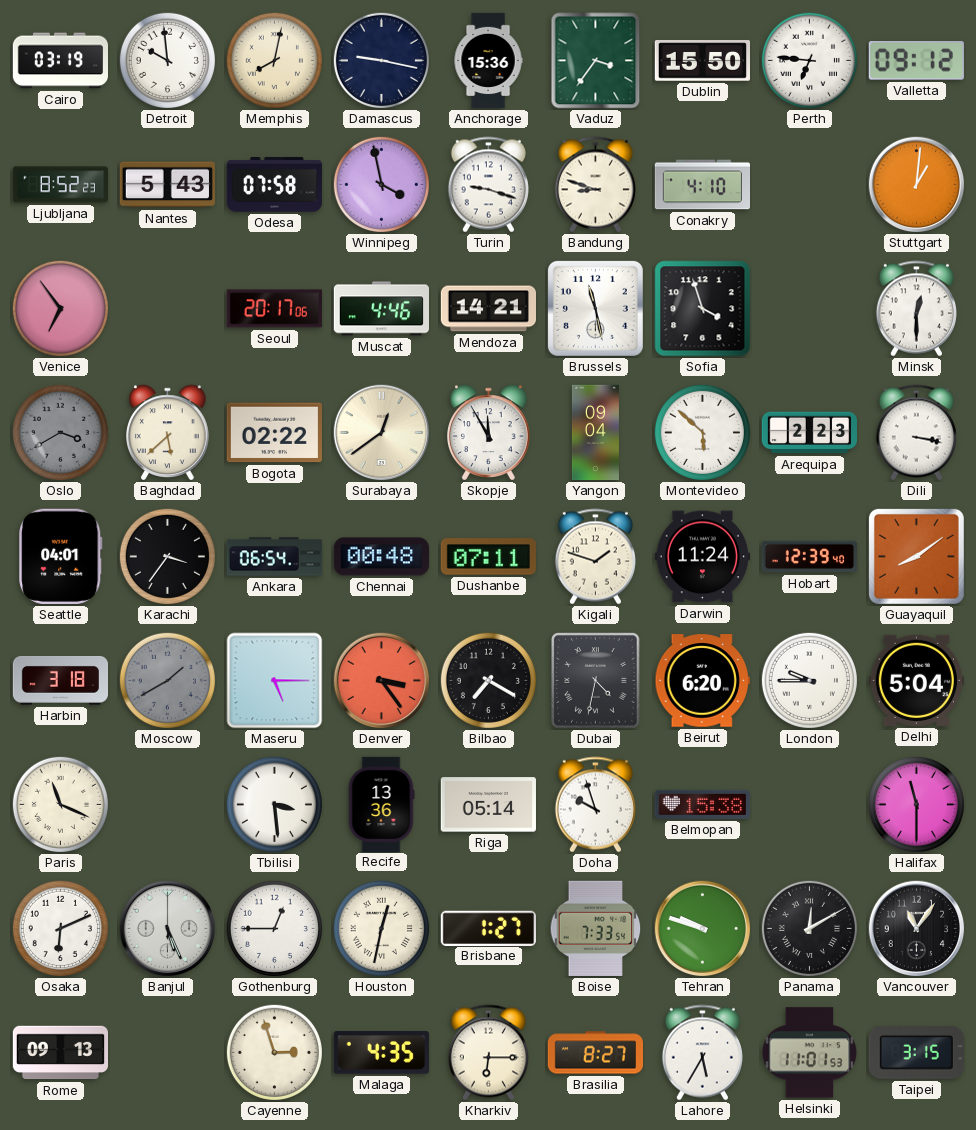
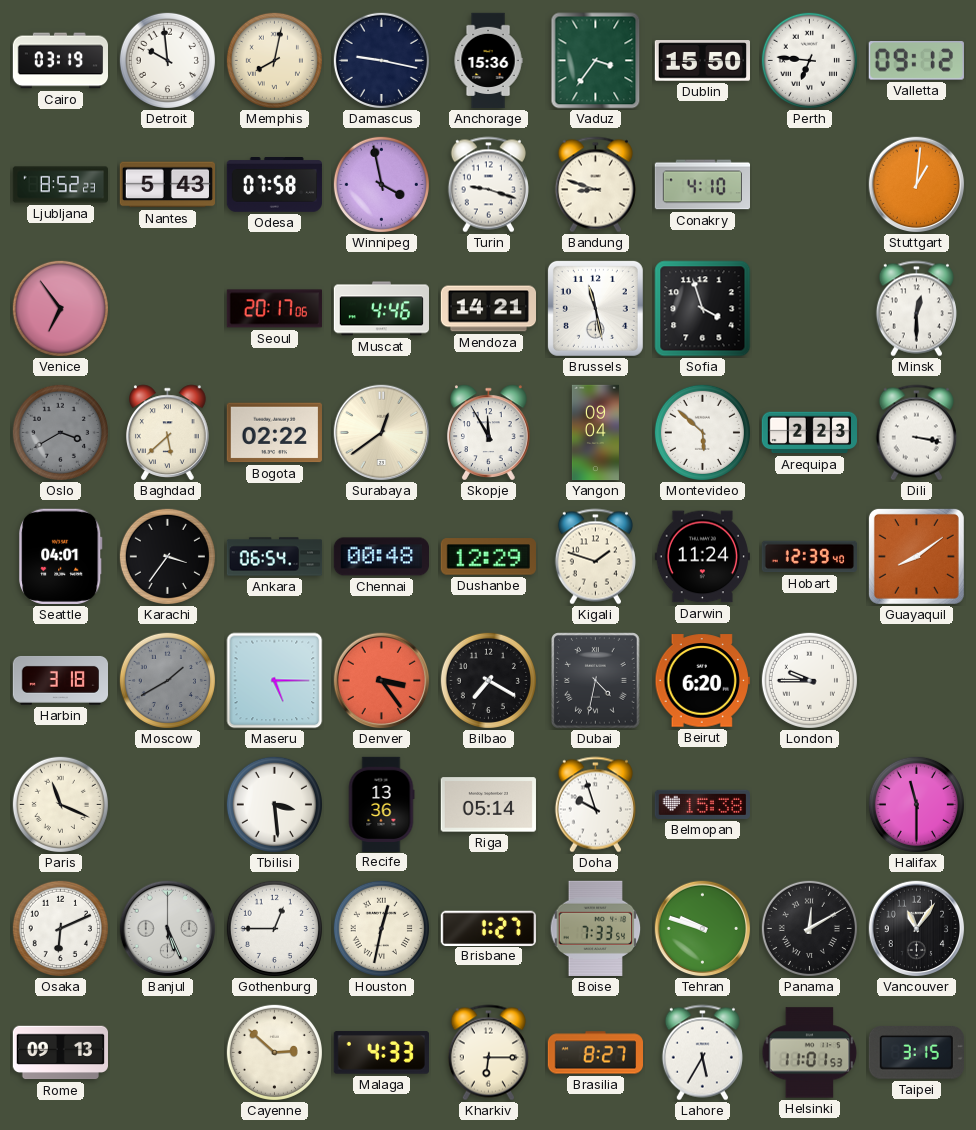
Dushanbe: 07:11 -> 12:29 (488, 557)
Delhi: 5:04 -> none (916, 680)
Cayenne: 2:57 -> 2:52 (274, 1052)
Malaga: 4:35 -> 4:33 (381, 1053)
